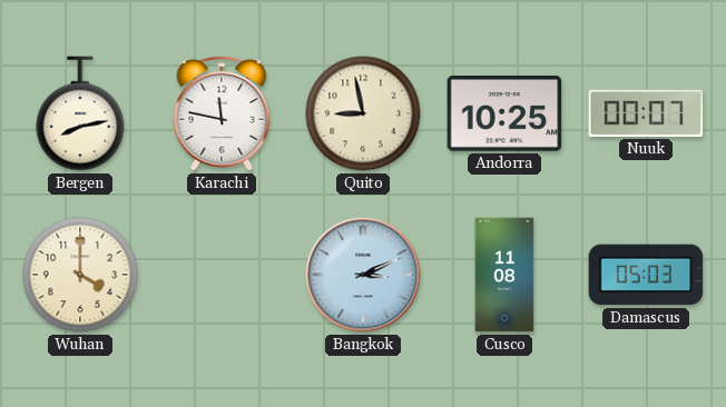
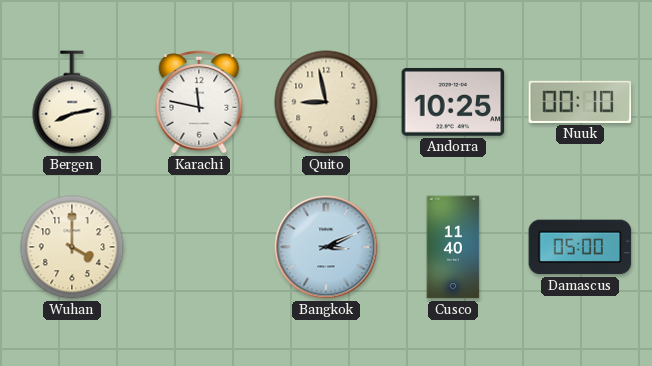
Nuuk: 00:07 -> 00:10 (580, 102)
Cusco: 11:08 -> 11:40 (453, 247)
Damascus: 05:03 -> 05:00 (580, 247)
